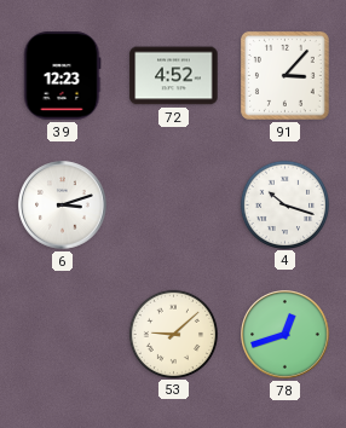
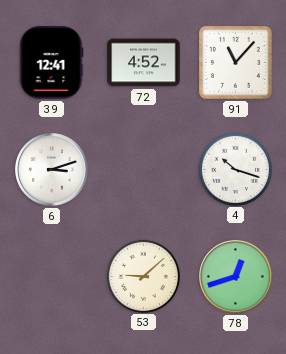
39: 12:23 -> 12:41 (51, 63)
91: 3:07 -> 11:07 (235, 62)
